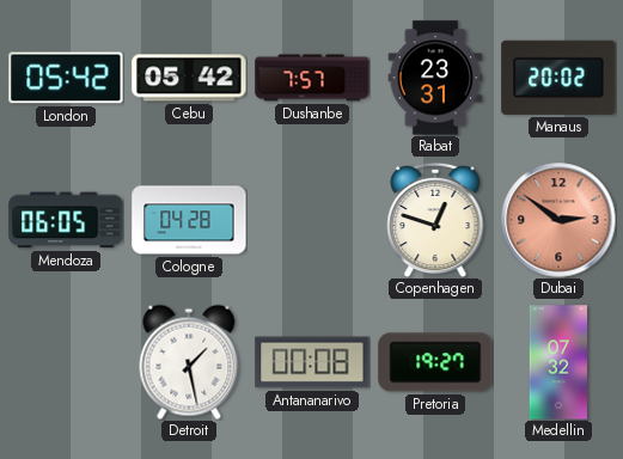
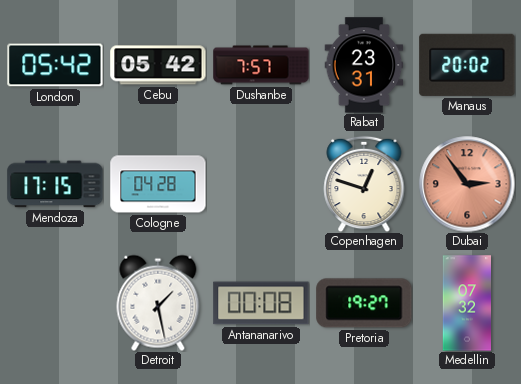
Mendoza: 06:05 -> 17:15 (55, 184)
Dubai: 2:51 -> 2:54 (467, 184)
